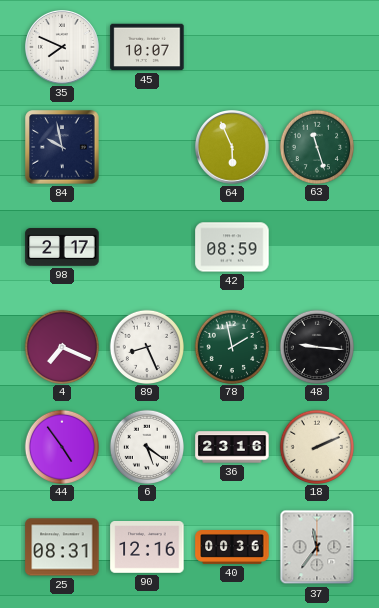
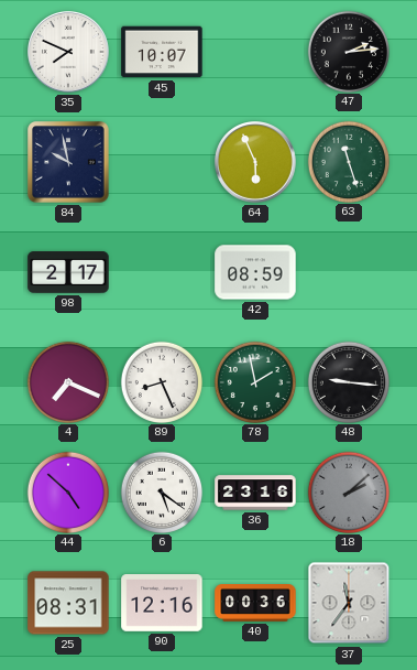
47: none -> 2:14 (348, 51)
44: 4:54 -> 4:52 (67, 491)
18: 2:11 -> 2:08 (348, 491)
18 dial: cream -> grey (348, 491)
